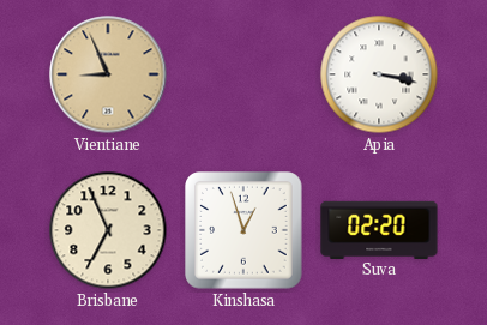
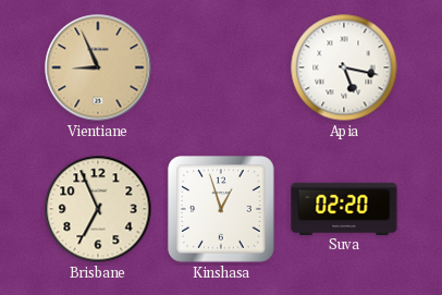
Apia: 3:17 -> 5:17 (344, 67)
